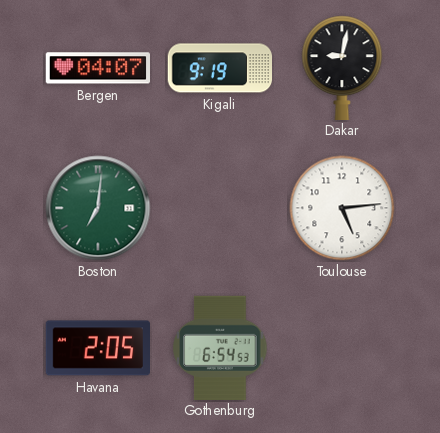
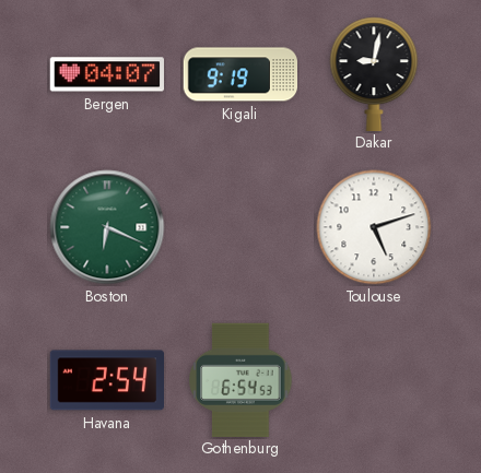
Boston: 7:01 -> 6:19 (107, 227)
Toulouse: 5:14 -> 5:12 (374, 227)
Havana: 2:05 -> 2:54 (106, 380)
